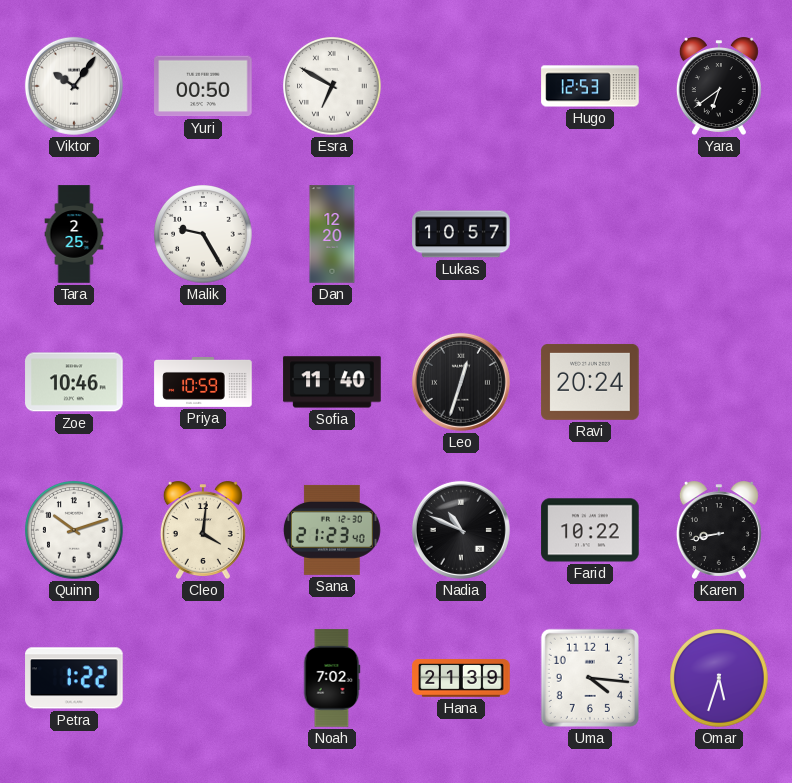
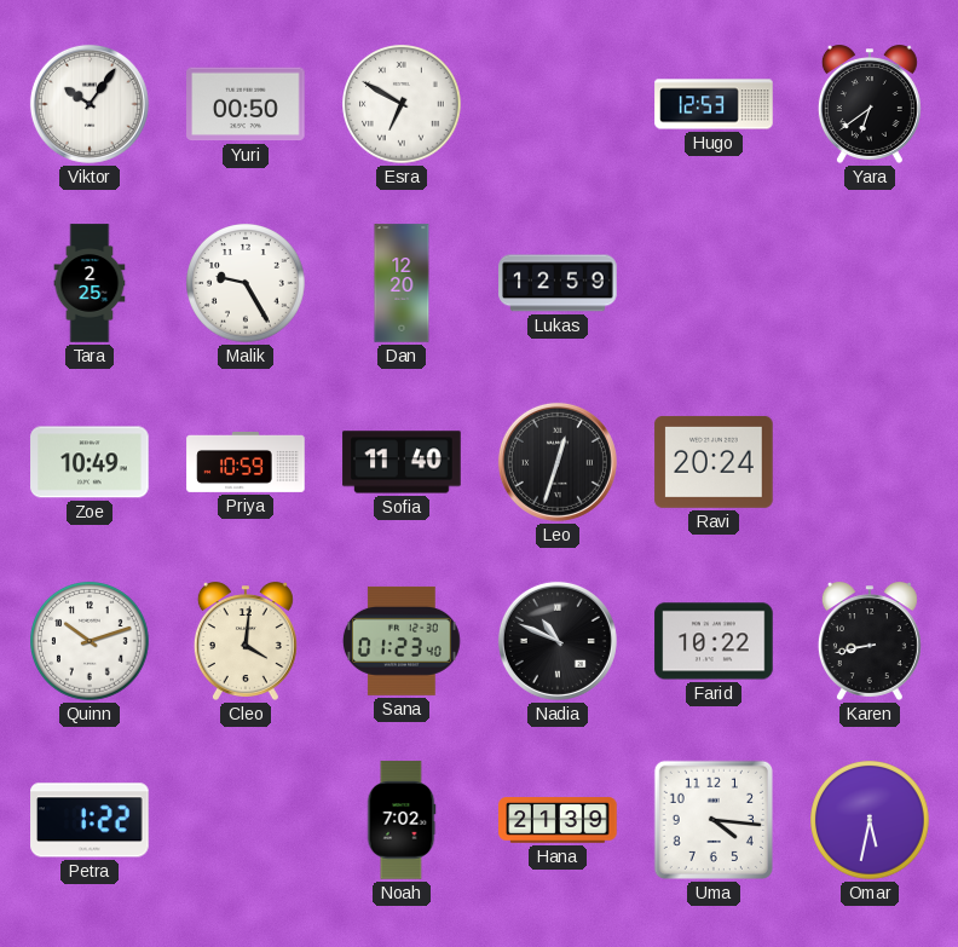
Lukas: 10:57 -> 12:59 (558, 283)
Zoe: 10:46 -> 10:49 (90, 462)
Sana: 21:23 -> 01:23 (402, 641)
Omar: 5:33 -> 5:32 (871, 821)
